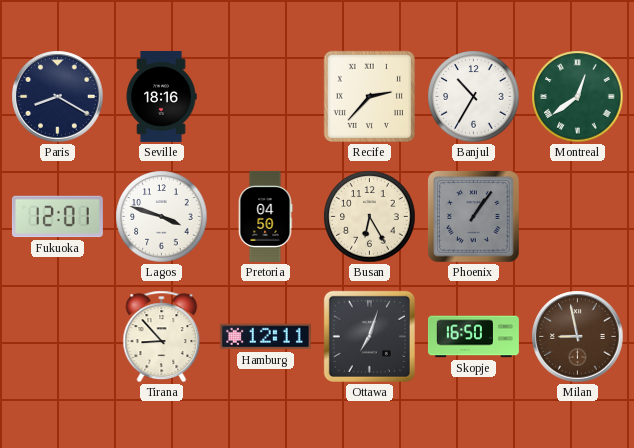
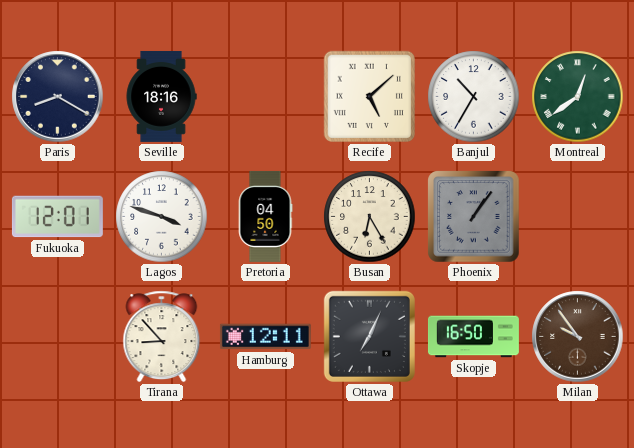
Recife: 2:37 -> 5:08 (369, 96)
Ottawa: 7:03 -> 7:04 (369, 336)
Milan: 8:58 -> 9:54 (578, 337)
